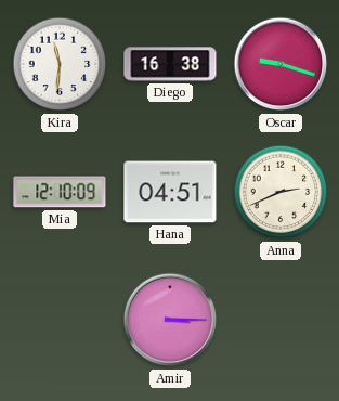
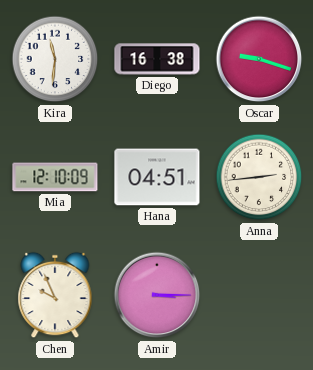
Anna: 2:41 -> 2:44 (259, 177)
Chen: none -> 9:56 (55, 295)
